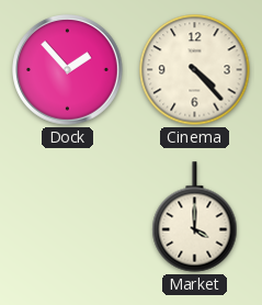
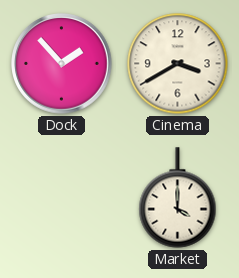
Cinema: 4:23 -> 3:40 (178, 64)
